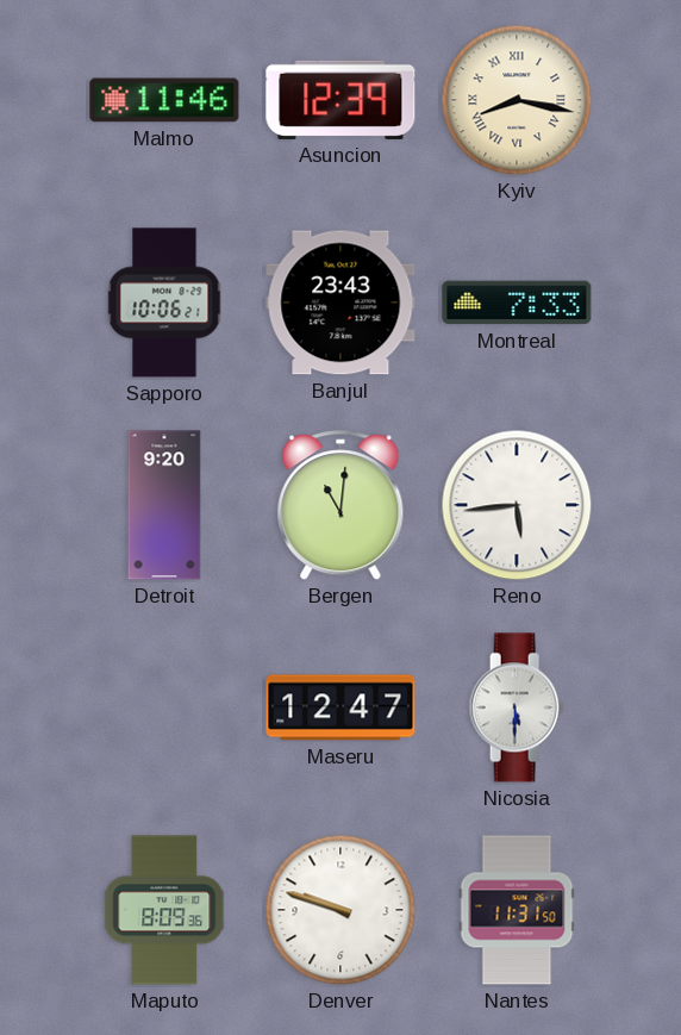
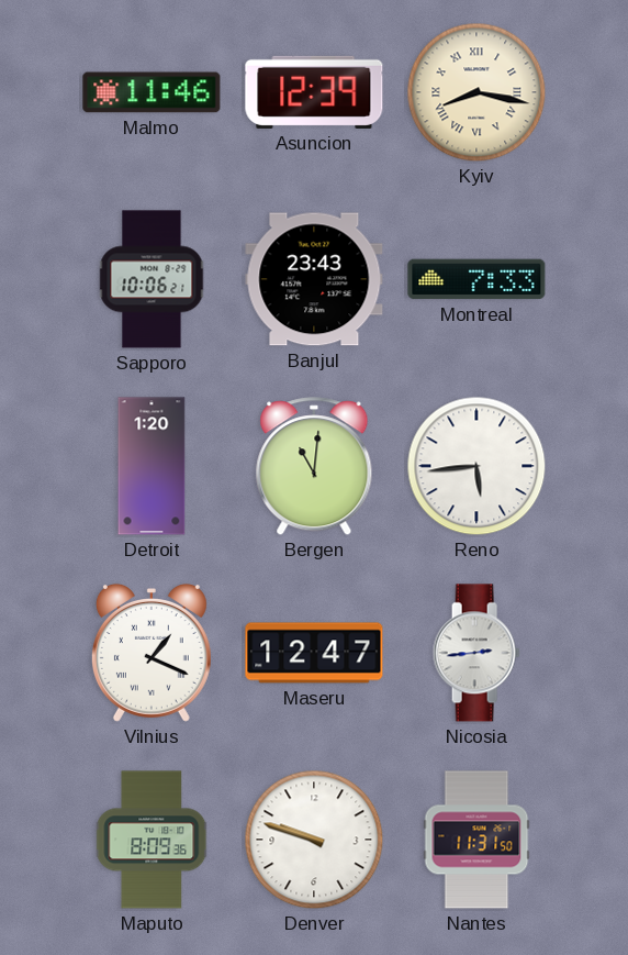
Detroit: 9:20 -> 1:20 (152, 466)
Vilnius: none -> 1:19 (152, 653)
Nicosia: 5:30 -> 2:44 (476, 653)
